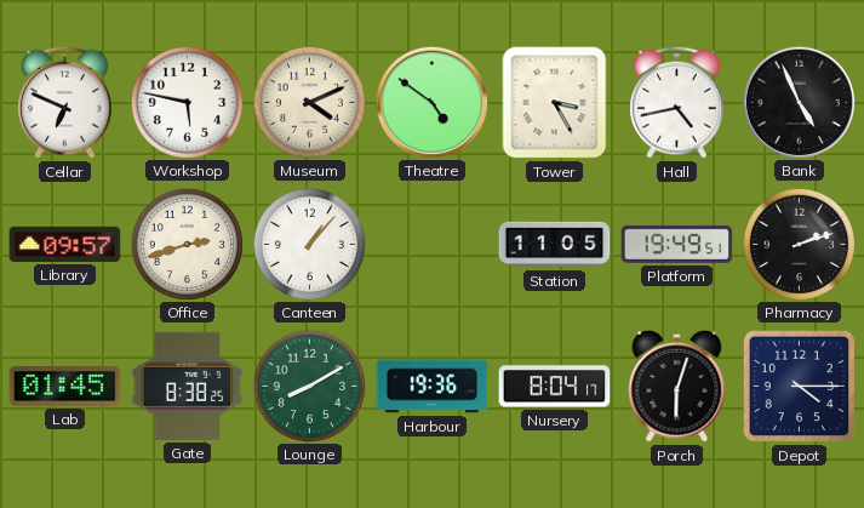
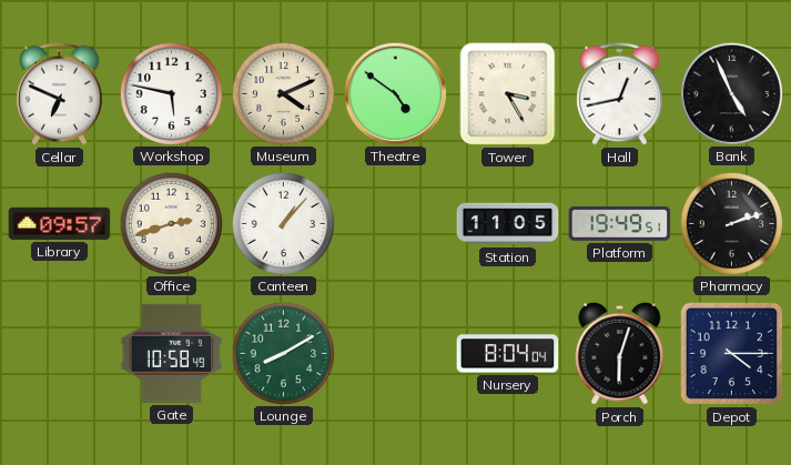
Hall: 4:43 -> 12:43 (620, 93)
Lab: 01:45 -> none (65, 387)
Gate: 8:38 -> 10:58 (172, 353)
Harbour: 19:36 -> none (433, 387)
Nursery: 8:04:17 -> 8:04:04 (508, 354)
